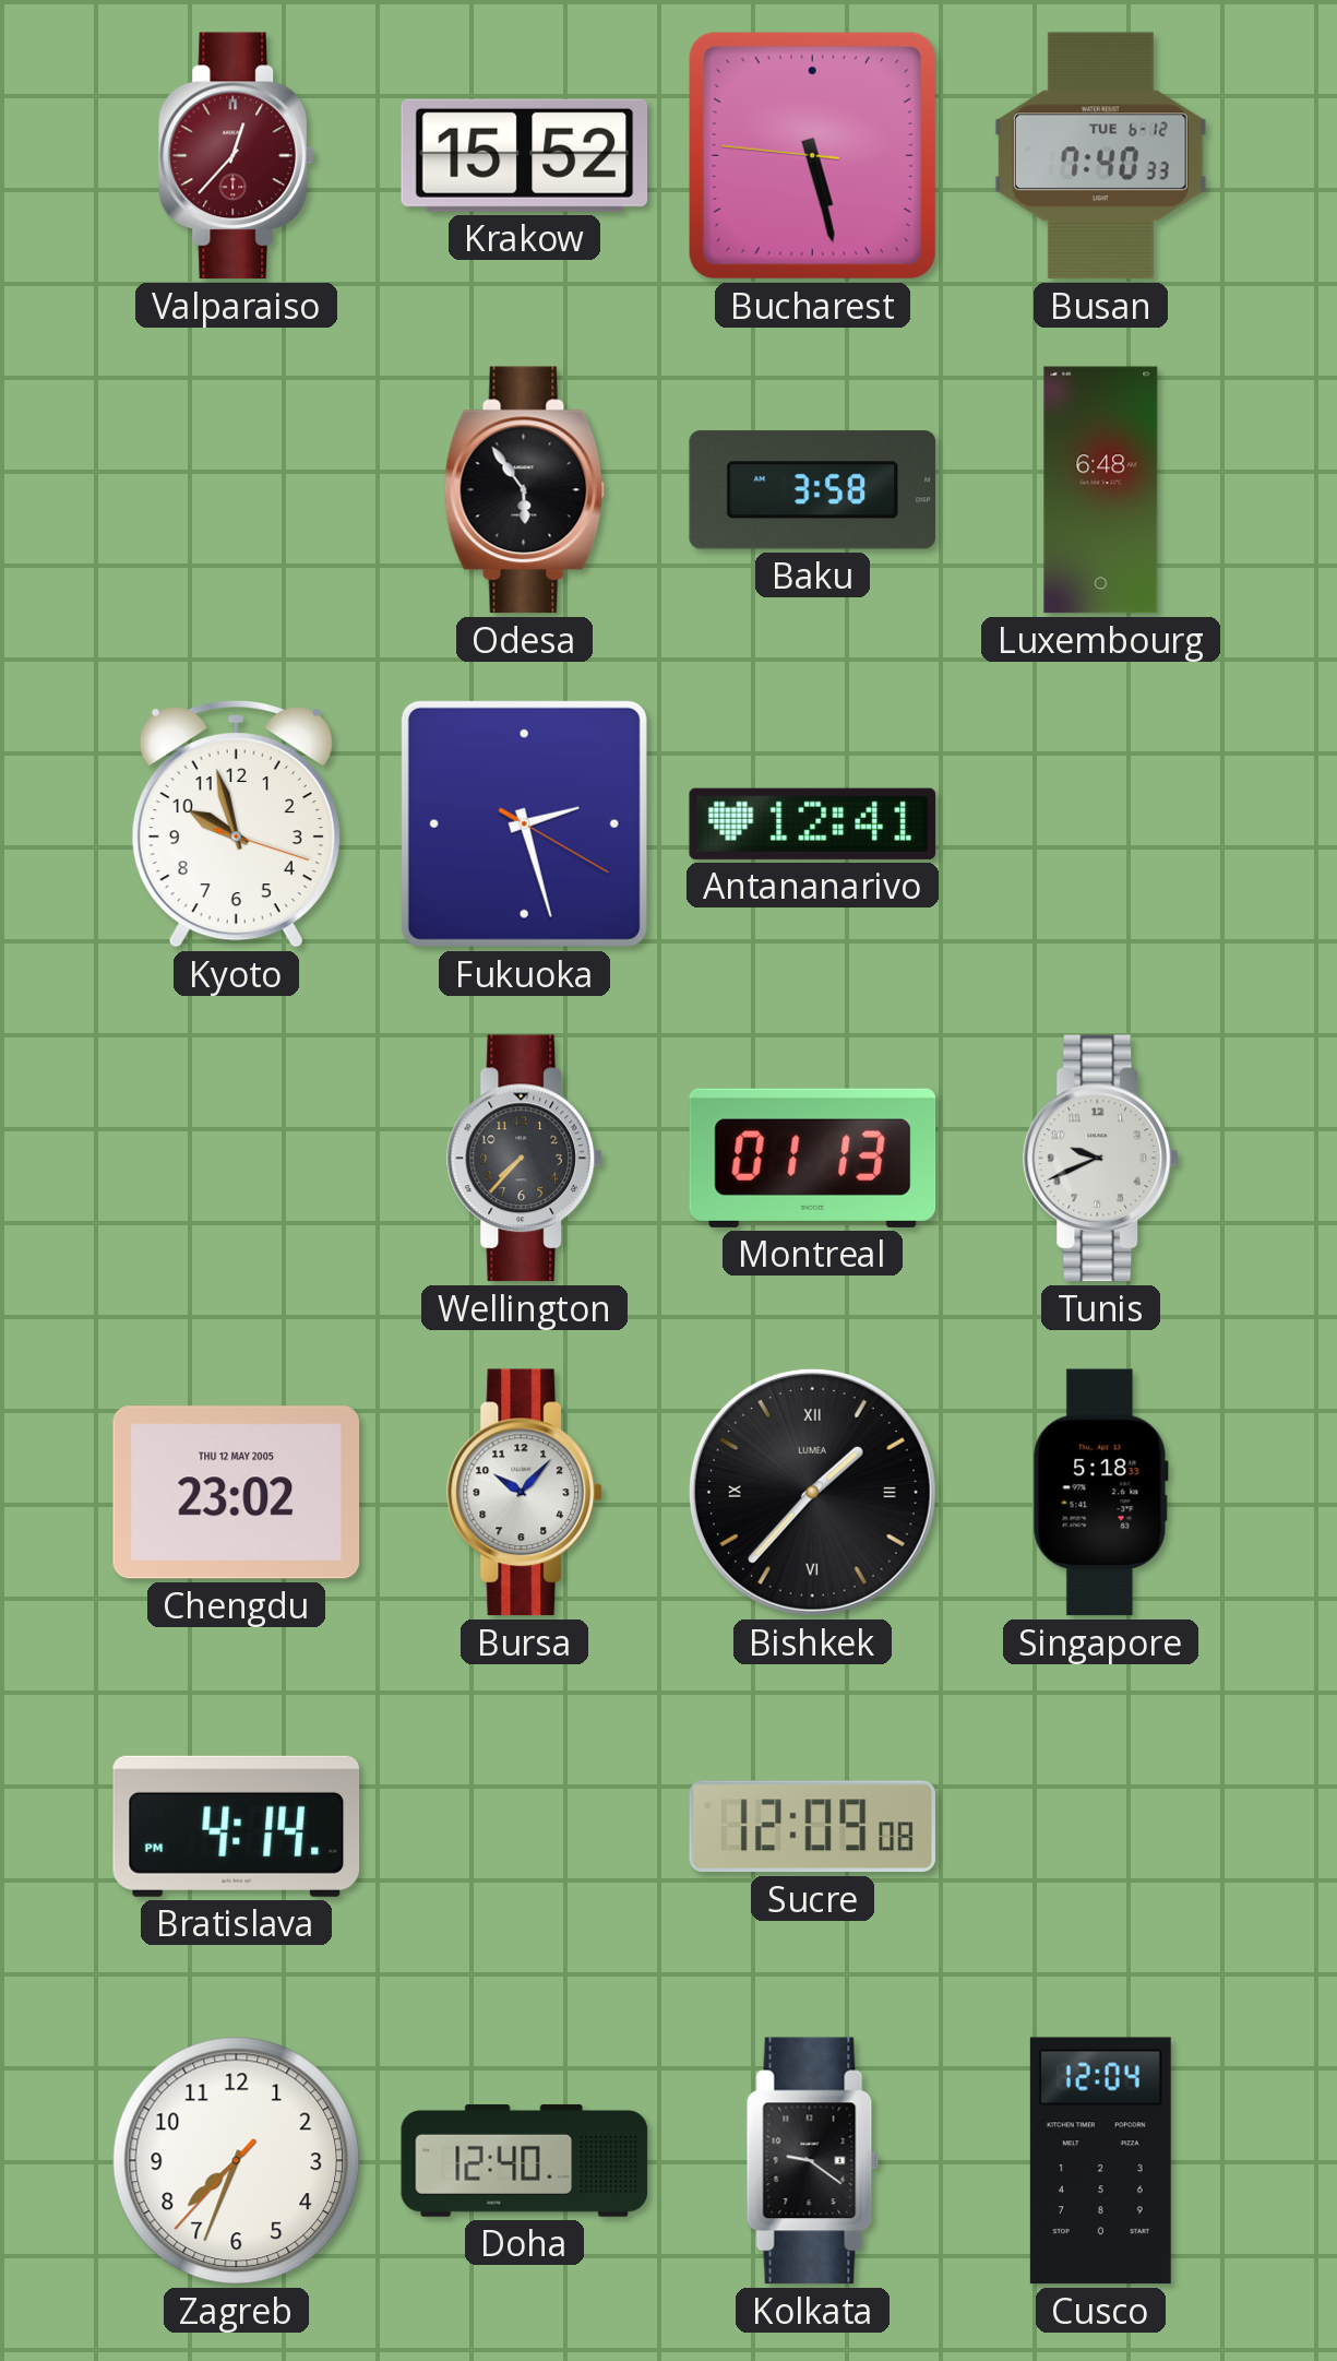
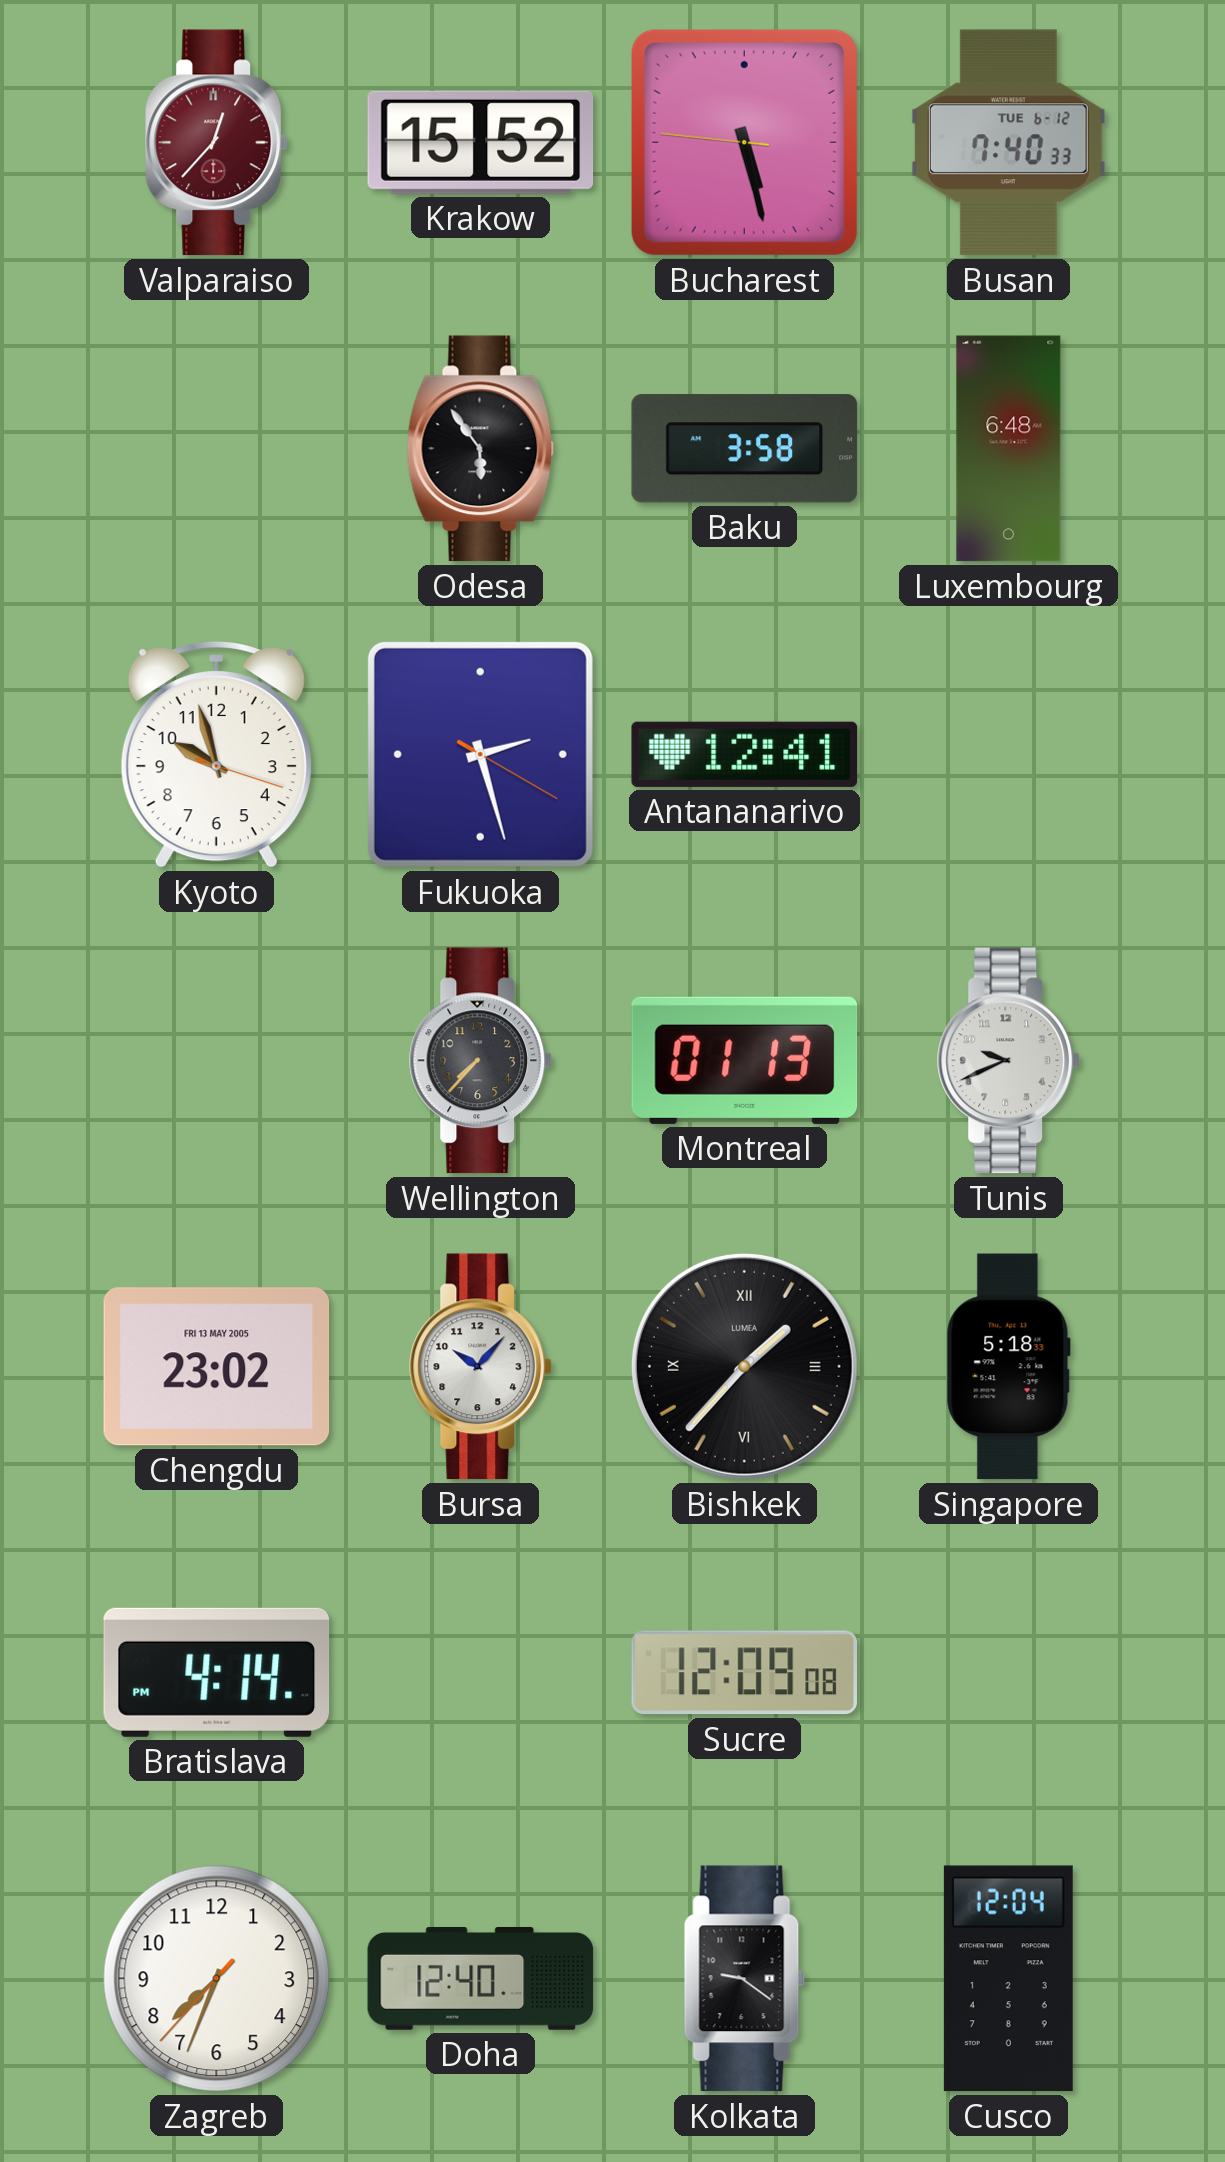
Chengdu date: THU 12 MAY 2005 -> FRI 13 MAY 2005 (217, 1367)
